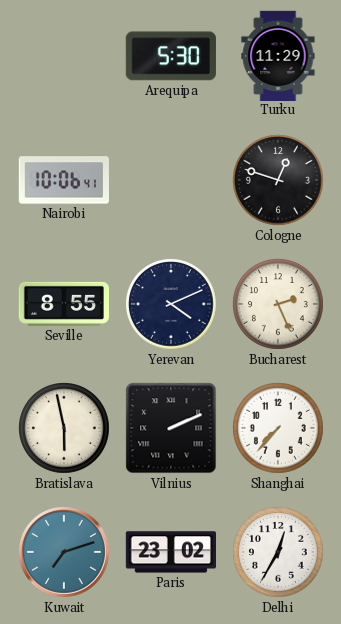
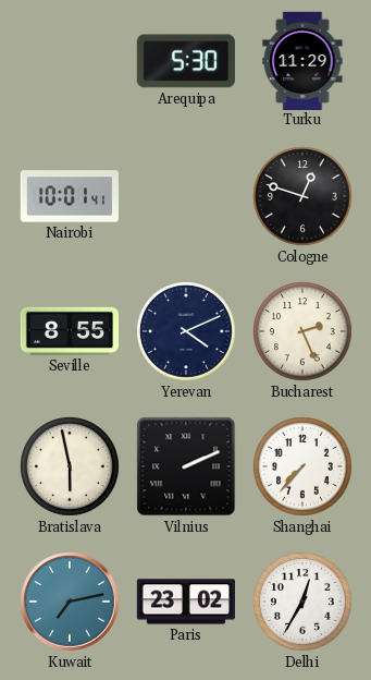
Nairobi: 10:06 -> 10:01 (70, 196)
Kuwait: 7:12 -> 7:13 (71, 603)
